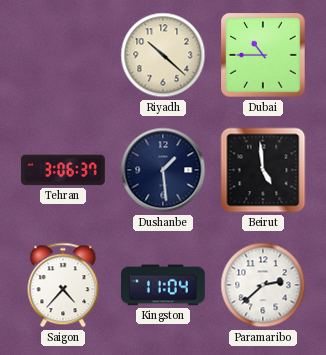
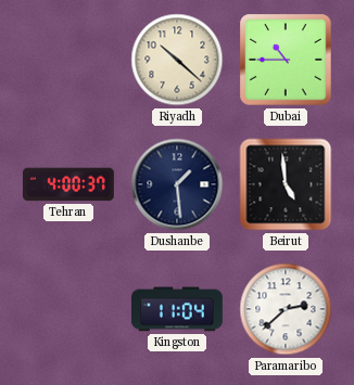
Tehran: 3:06 -> 4:00 (68, 184)
Saigon: 4:37 -> none (63, 285)
